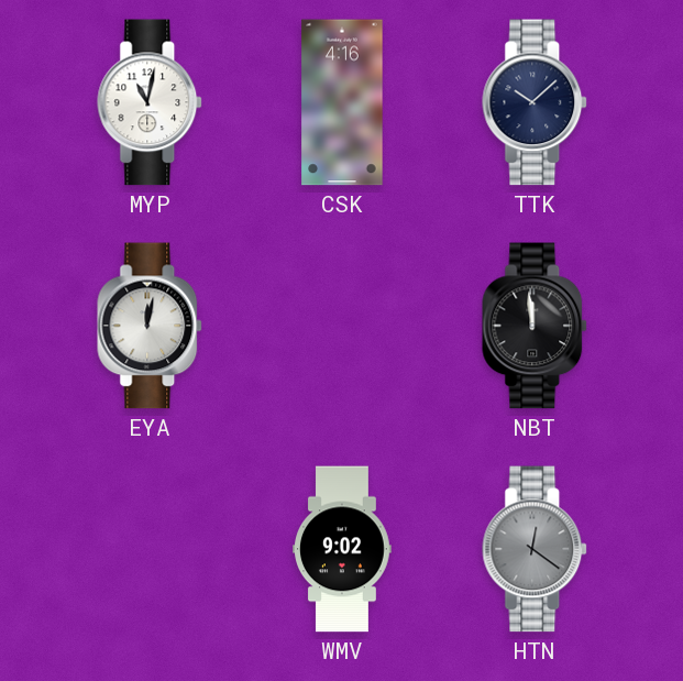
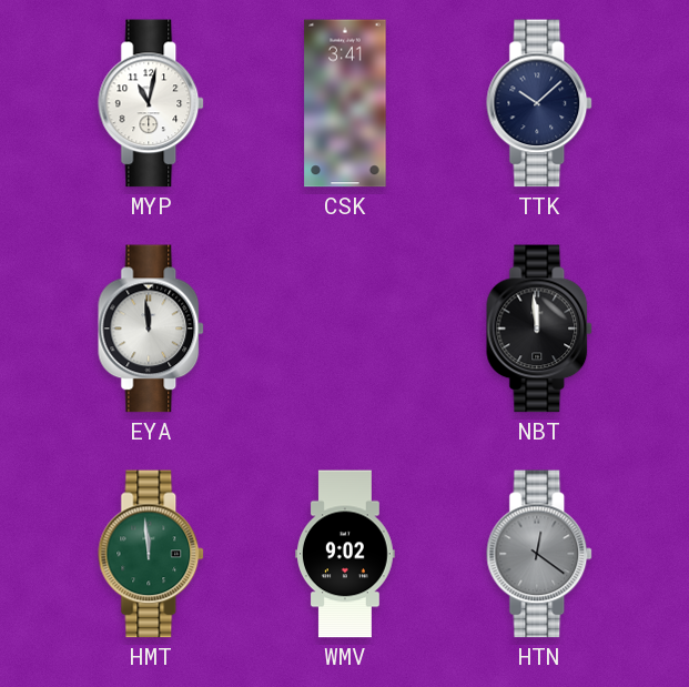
CSK: 4:16 -> 3:41 (345, 103)
EYA: 12:02 -> 11:59 (152, 329)
HMT: none -> 11:59 (152, 554)
